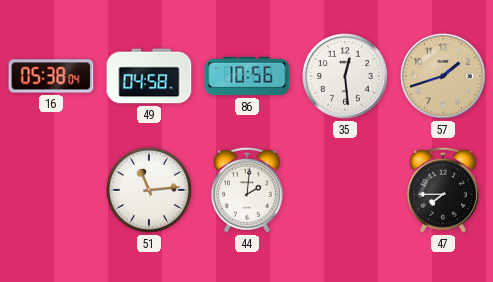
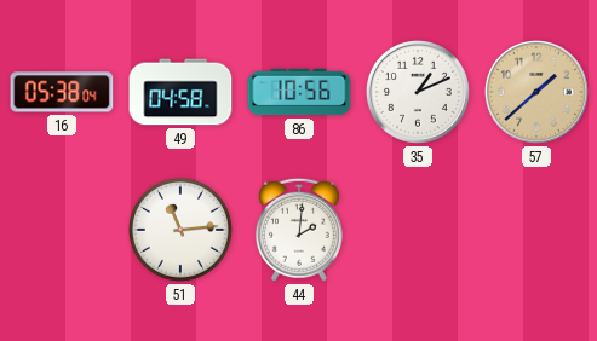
35: 12:29 -> 1:11 (418, 92)
57: 1:42 -> 1:38 (536, 92)
47: 7:45 -> none (443, 190)
